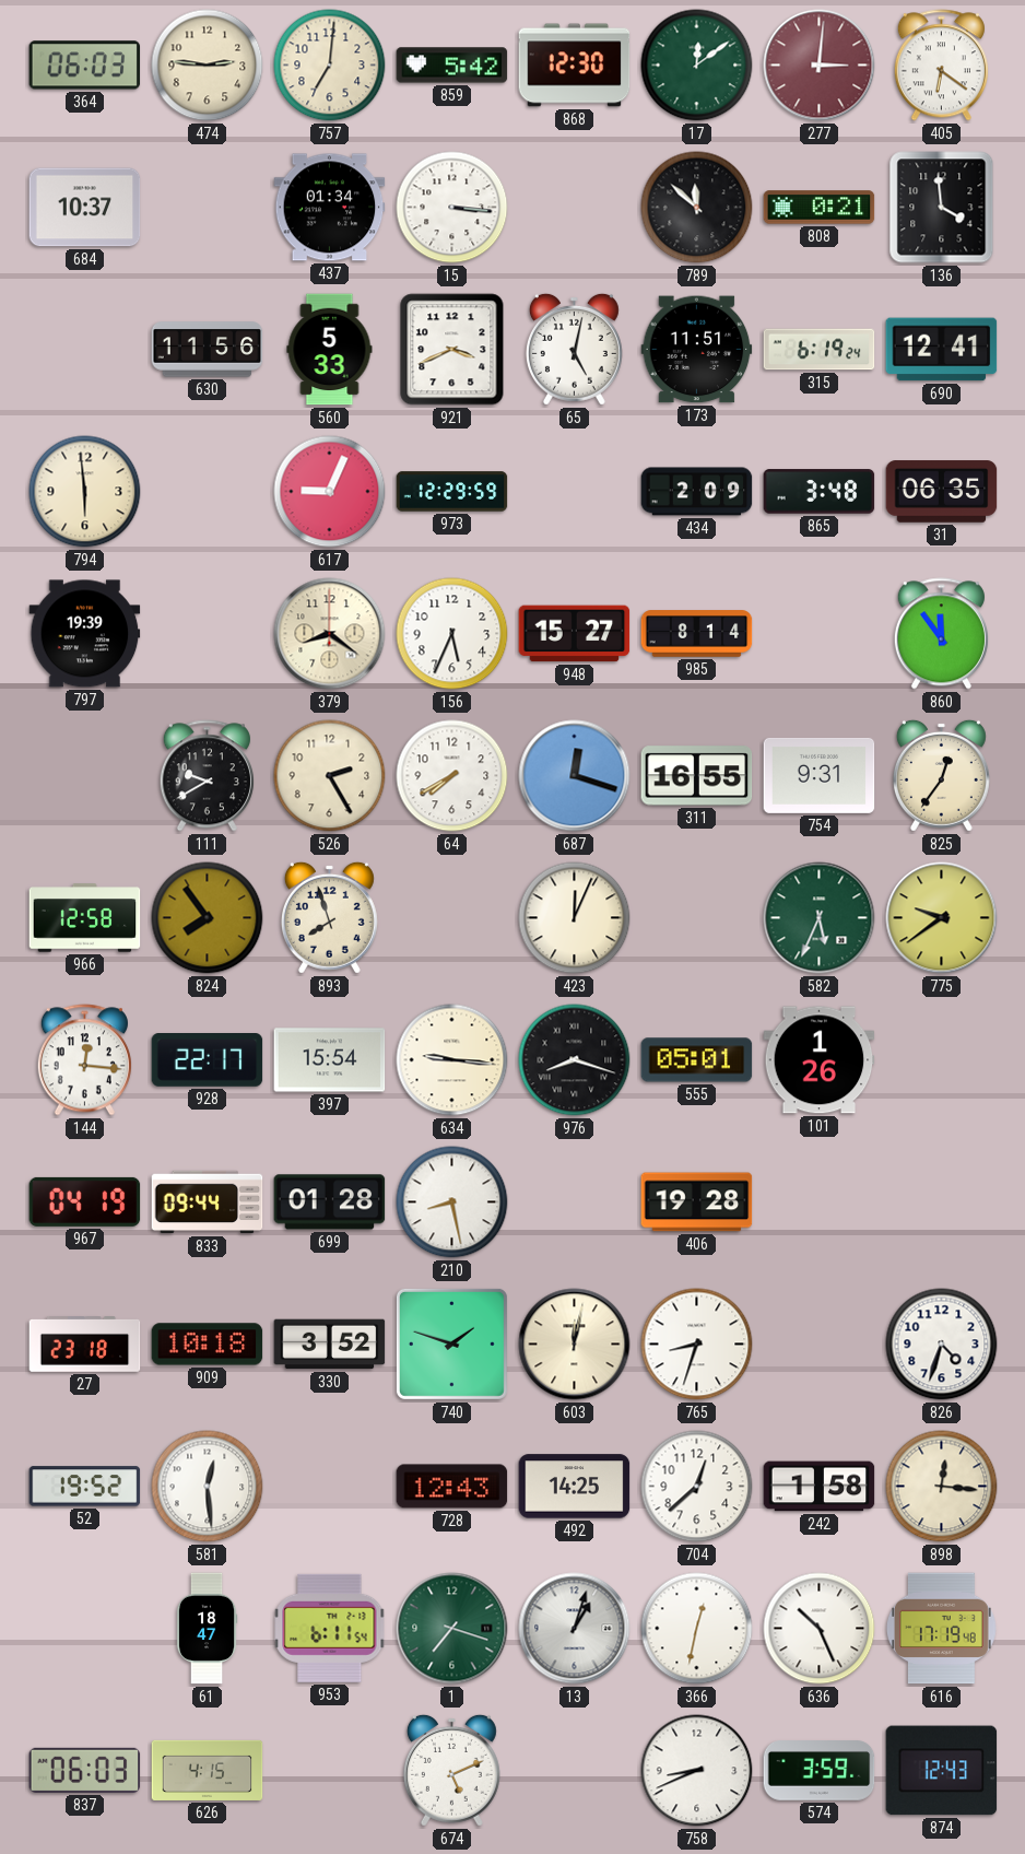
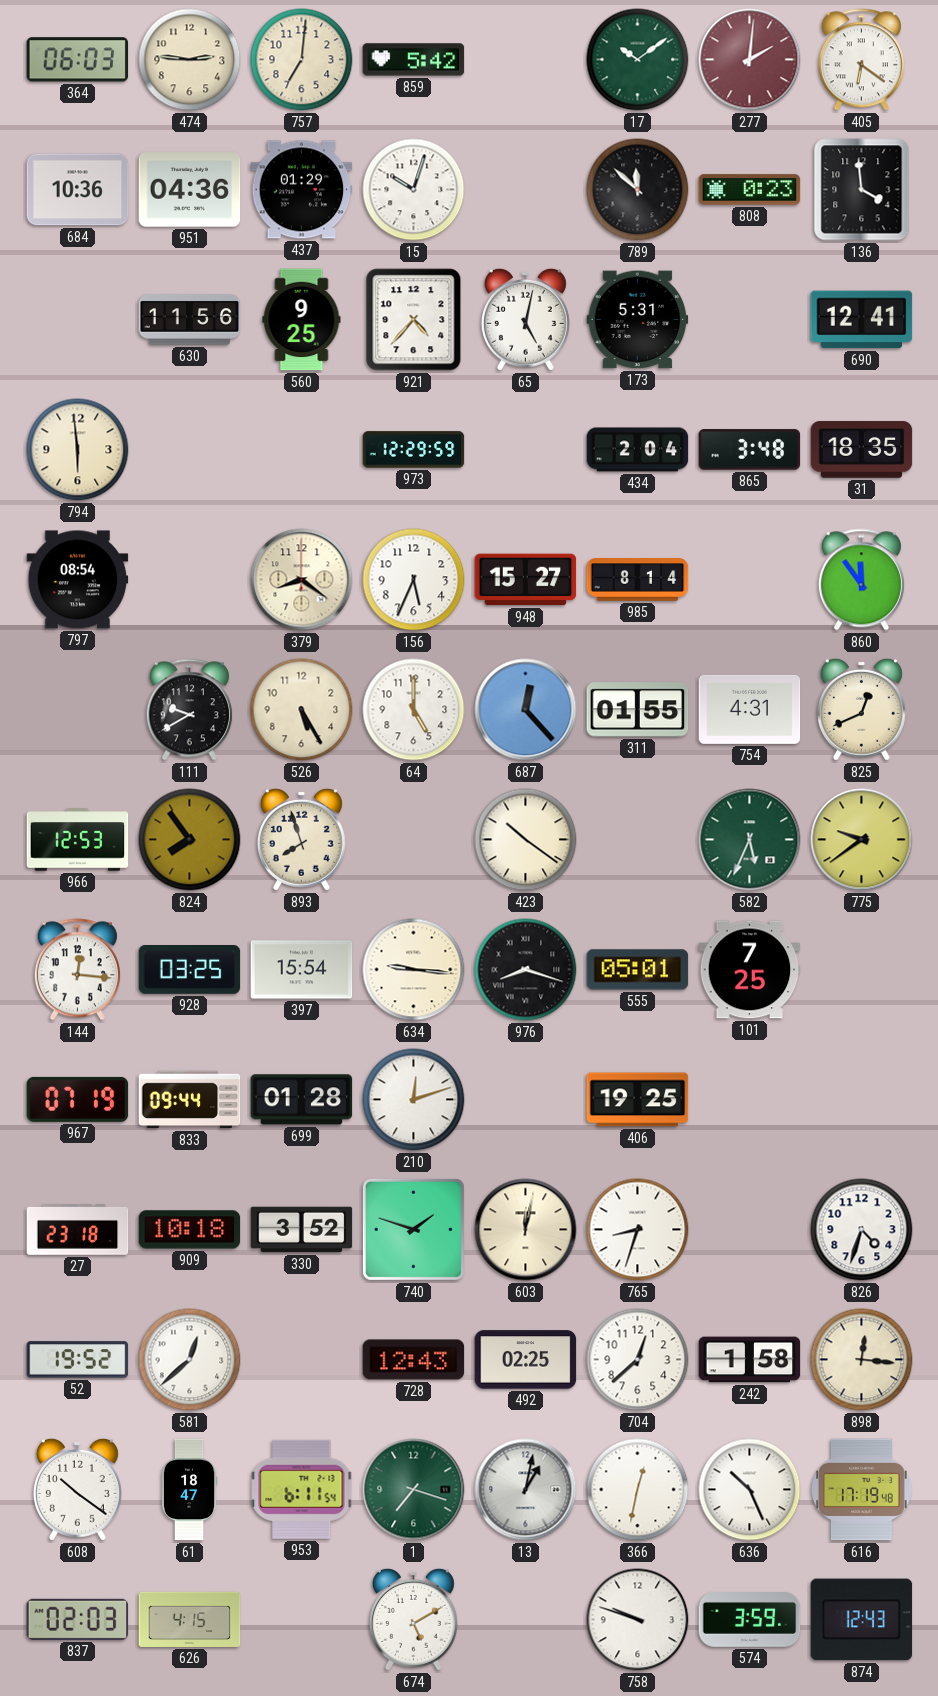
868: 12:30 -> none (575, 66)
17: 12:09 -> 10:09 (638, 60)
277: 3:01 -> 2:01 (750, 60)
684: 10:37 -> 10:36 (78, 190)
951: none -> 04:36 (190, 190)
437: 01:34 -> 01:29 (302, 190)
15: 3:16 -> 10:03 (414, 190)
808: 0:21 -> 0:23 (750, 190)
560: 5:33 -> 9:25 (302, 320)
921: 3:41 -> 4:37 (414, 320)
173: 11:51 -> 5:31 (638, 320)
315: 6:19 -> none (820, 350)
617: 9:04 -> none (330, 492)
434: 2:09 -> 2:04 (638, 450)
31: 06:35 -> 18:35 (862, 450)
797: 19:39 -> 08:54 (78, 580)
526: 2:25 -> 5:25 (302, 710)
64: 7:40 -> 5:00 (414, 710)
687: 12:18 -> 12:23 (526, 710)
311: 16:55 -> 01:55 (638, 710)
754: 9:31 -> 4:31 (750, 709)
825: 12:36 -> 12:41 (861, 709)
966: 12:58 -> 12:53 (78, 840)
423: 12:04 -> 10:21 (526, 840)
928: 22:17 -> 03:25 (190, 970)
101: 1:26 -> 7:25 (750, 970)
967: 04:19 -> 07:19 (78, 1099)
210: 8:28 -> 12:12 (414, 1100)
406: 19:28 -> 19:25 (638, 1100)
581: 12:29 -> 12:38 (190, 1360)
492: 14:25 -> 02:25 (526, 1360)
608: none -> 10:21 (77, 1489)
13: 1:03 -> 1:02 (526, 1490)
837: 06:03 -> 02:03 (78, 1619)
674: 5:11 -> 5:10 (413, 1619)
758: 8:41 -> 9:48 (638, 1620)
